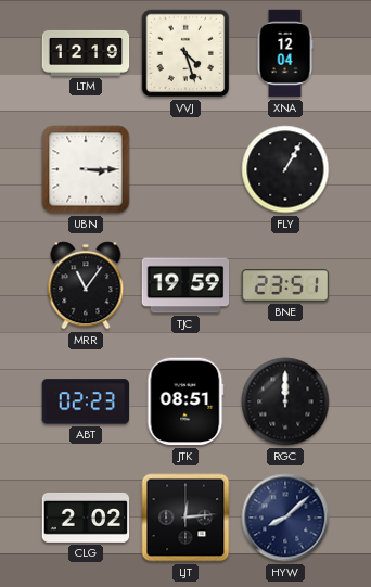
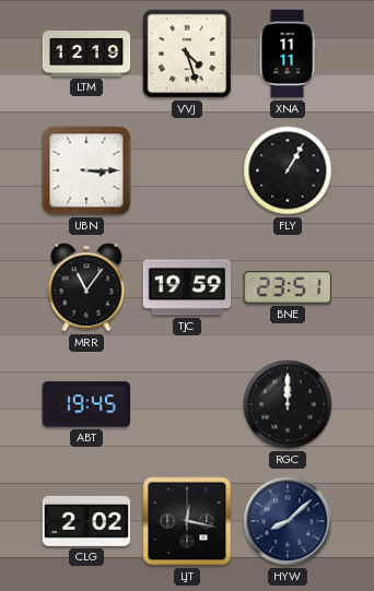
XNA: 12:04 -> 11:11 (288, 54)
ABT: 02:23 -> 19:45 (85, 404)
JTK: 08:51 -> none (185, 401)
LJT: 12:14 -> 12:17 (187, 521)
